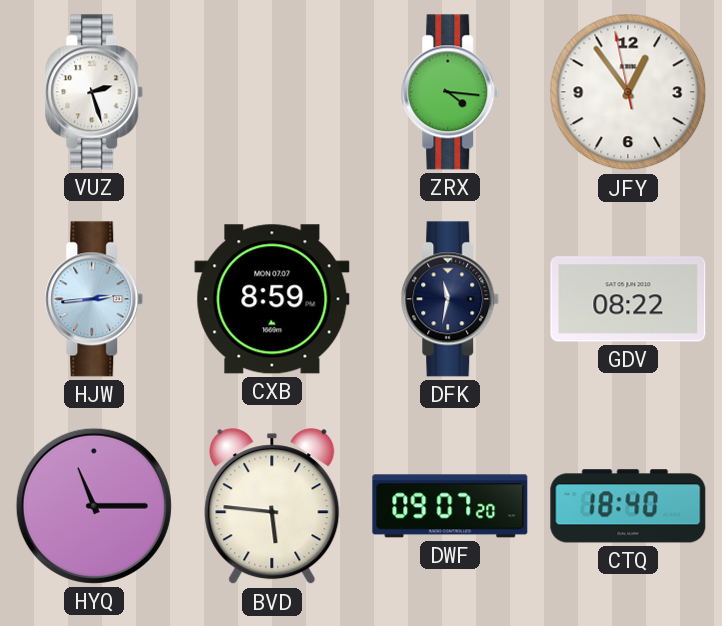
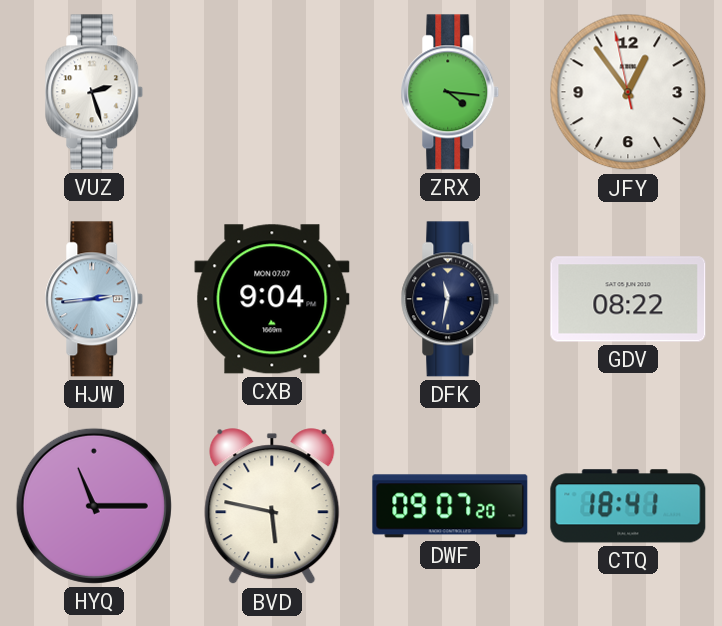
CXB: 8:59 -> 9:04 (272, 299)
BVD: 5:46 -> 5:47 (272, 507)
CTQ: 18:40 -> 18:41 (628, 506)
